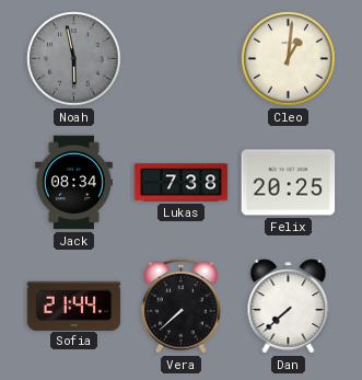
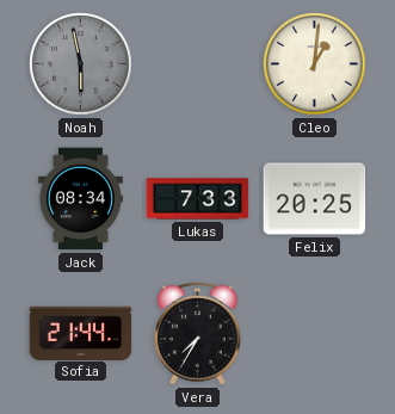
Lukas: 7:38 -> 7:33 (198, 199)
Vera: 7:38 -> 7:35 (198, 333)
Dan: 7:38 -> none (289, 307)
